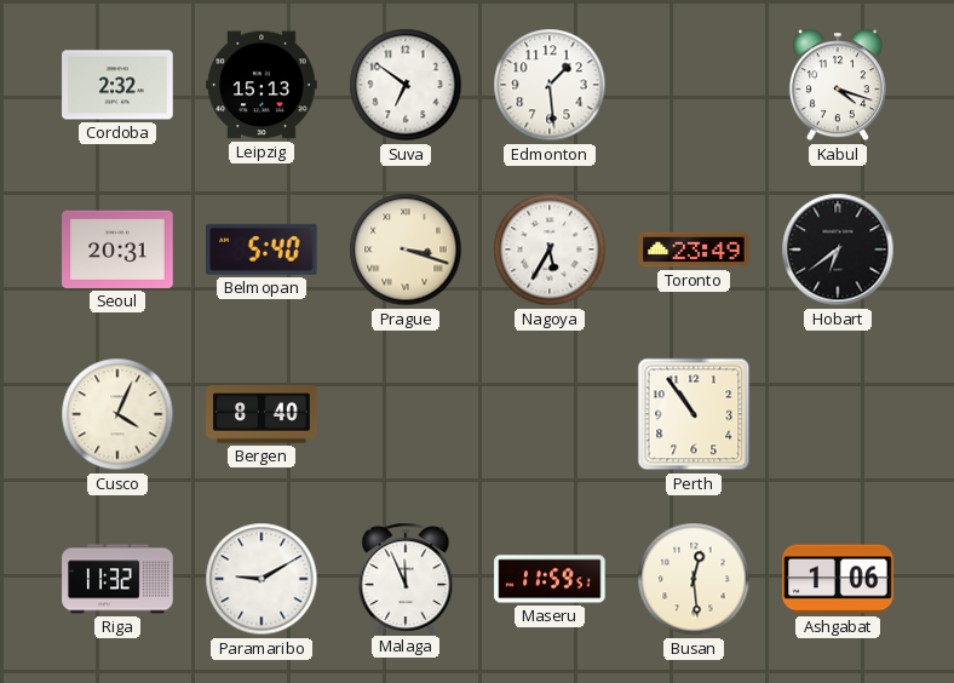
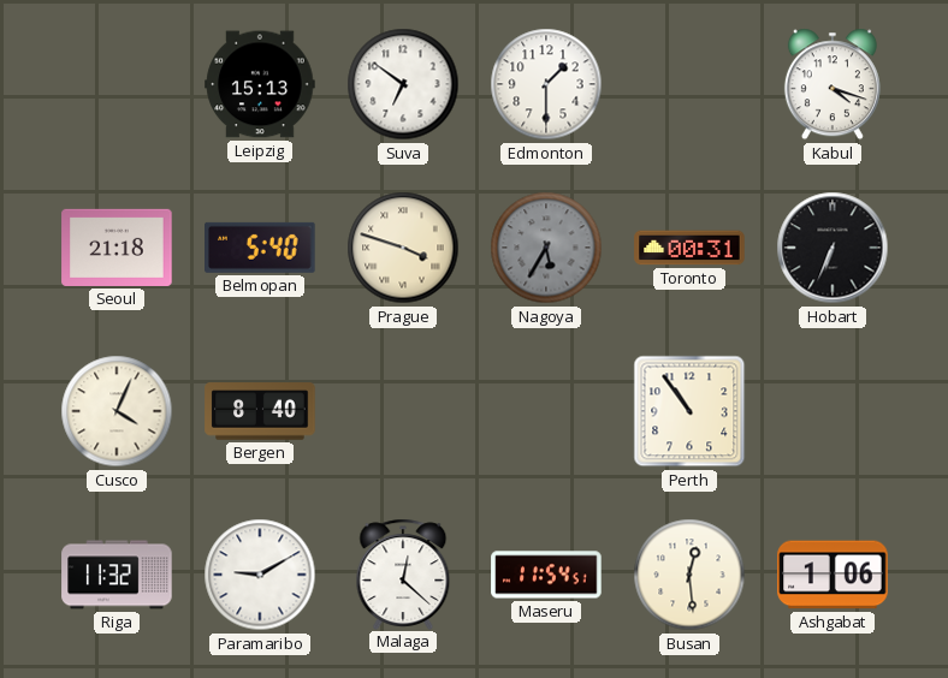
Cordoba: 2:32 -> none (117, 85)
Edmonton: 1:29 -> 1:30 (546, 84)
Seoul: 20:31 -> 21:18 (117, 248)
Prague: 3:18 -> 3:48 (403, 248)
Nagoya dial: white -> grey (546, 248)
Toronto: 23:49 -> 00:31 (689, 248)
Hobart: 6:39 -> 6:34 (833, 248)
Malaga: 11:56 -> 12:22 (403, 573)
Maseru: 11:59 -> 11:54 (546, 575)
